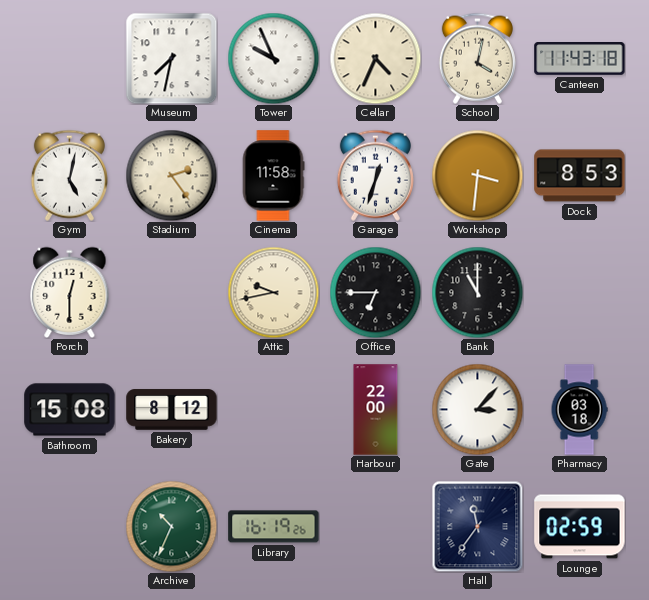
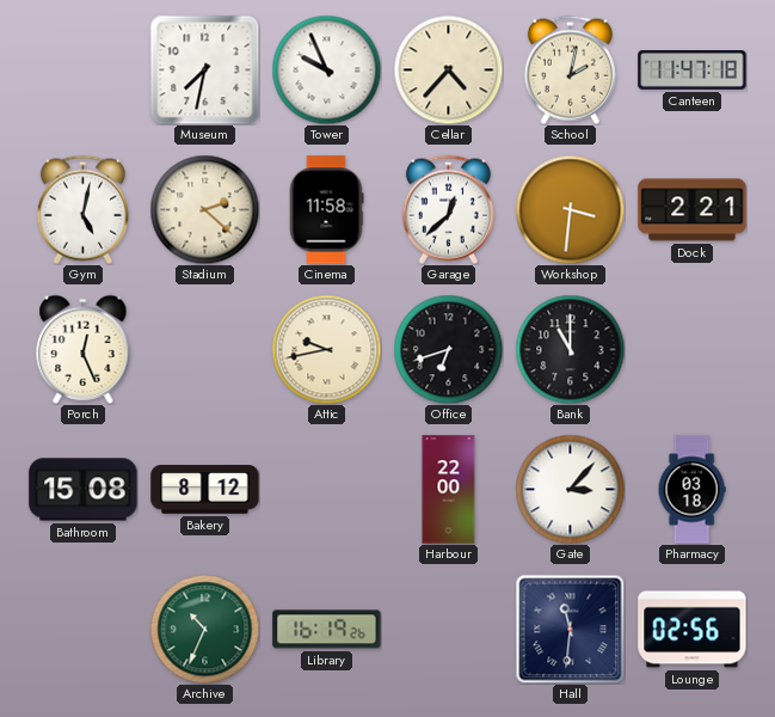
Cellar: 4:34 -> 4:37 (448, 69)
School: 4:02 -> 2:02 (570, 69)
Canteen: 11:43 -> 11:47 (693, 71)
Stadium: 2:24 -> 2:22 (204, 209)
Garage: 12:33 -> 12:38 (448, 209)
Dock: 8:53 -> 2:21 (693, 210)
Porch: 12:30 -> 12:26 (84, 349)
Office: 6:45 -> 6:42 (448, 349)
Hall: 11:36 -> 11:31 (570, 629)
Lounge: 02:59 -> 02:56 (693, 630)
